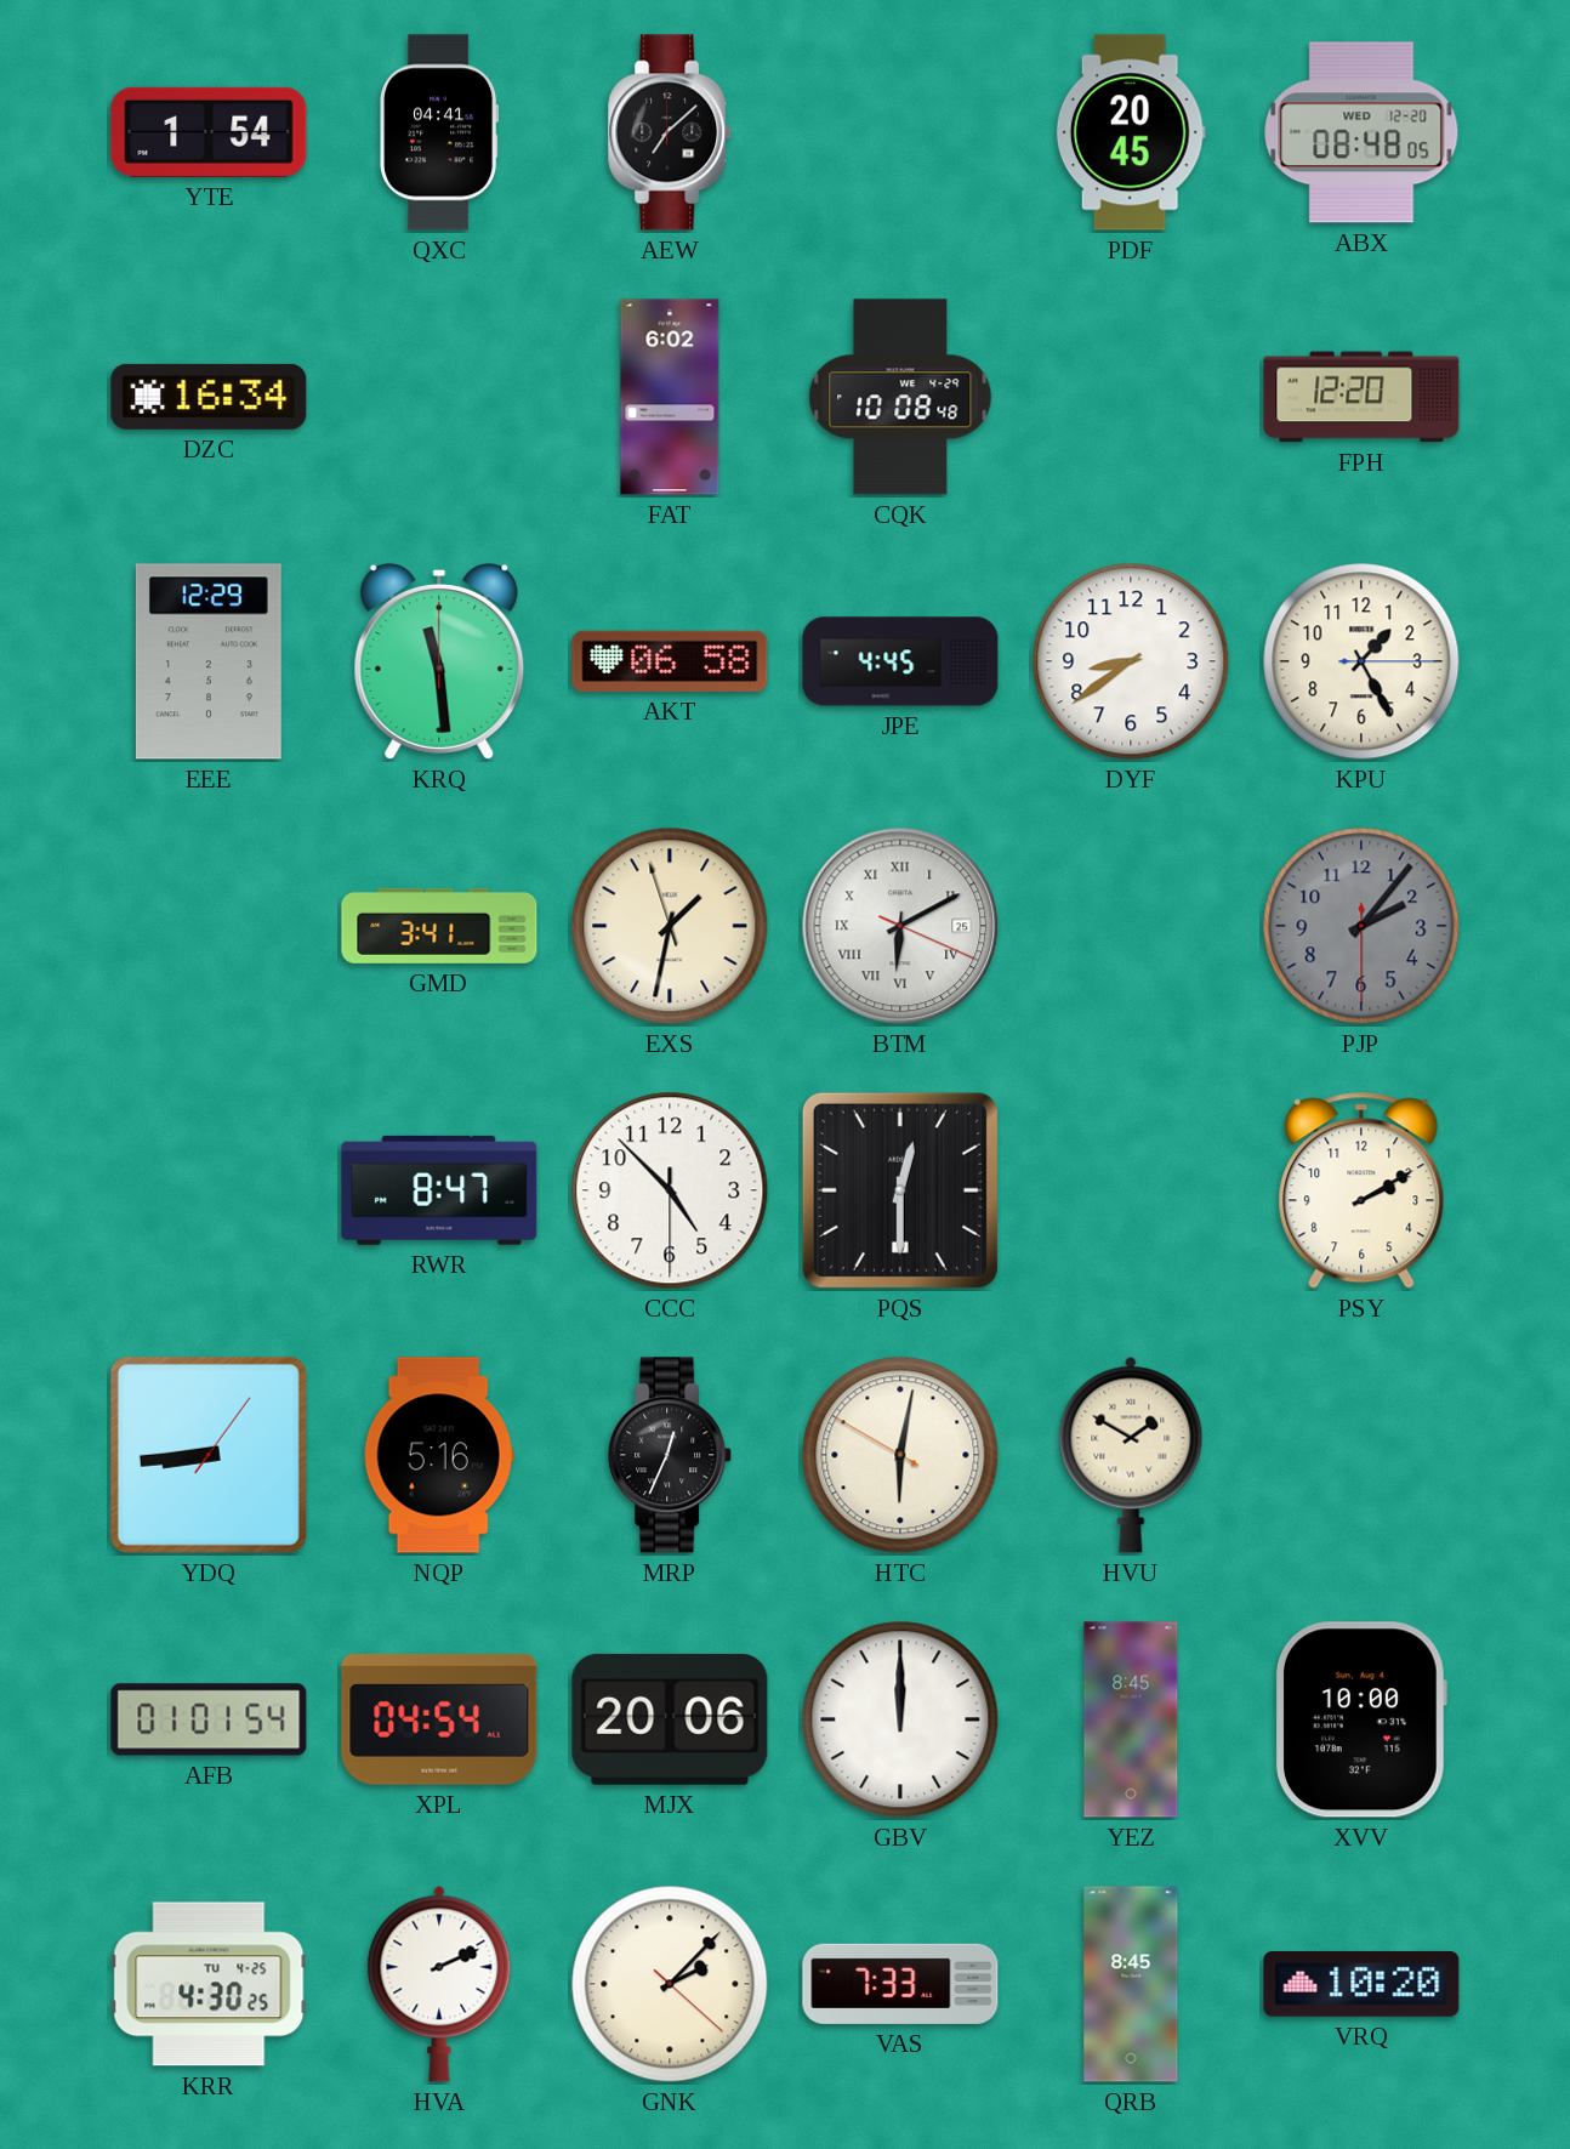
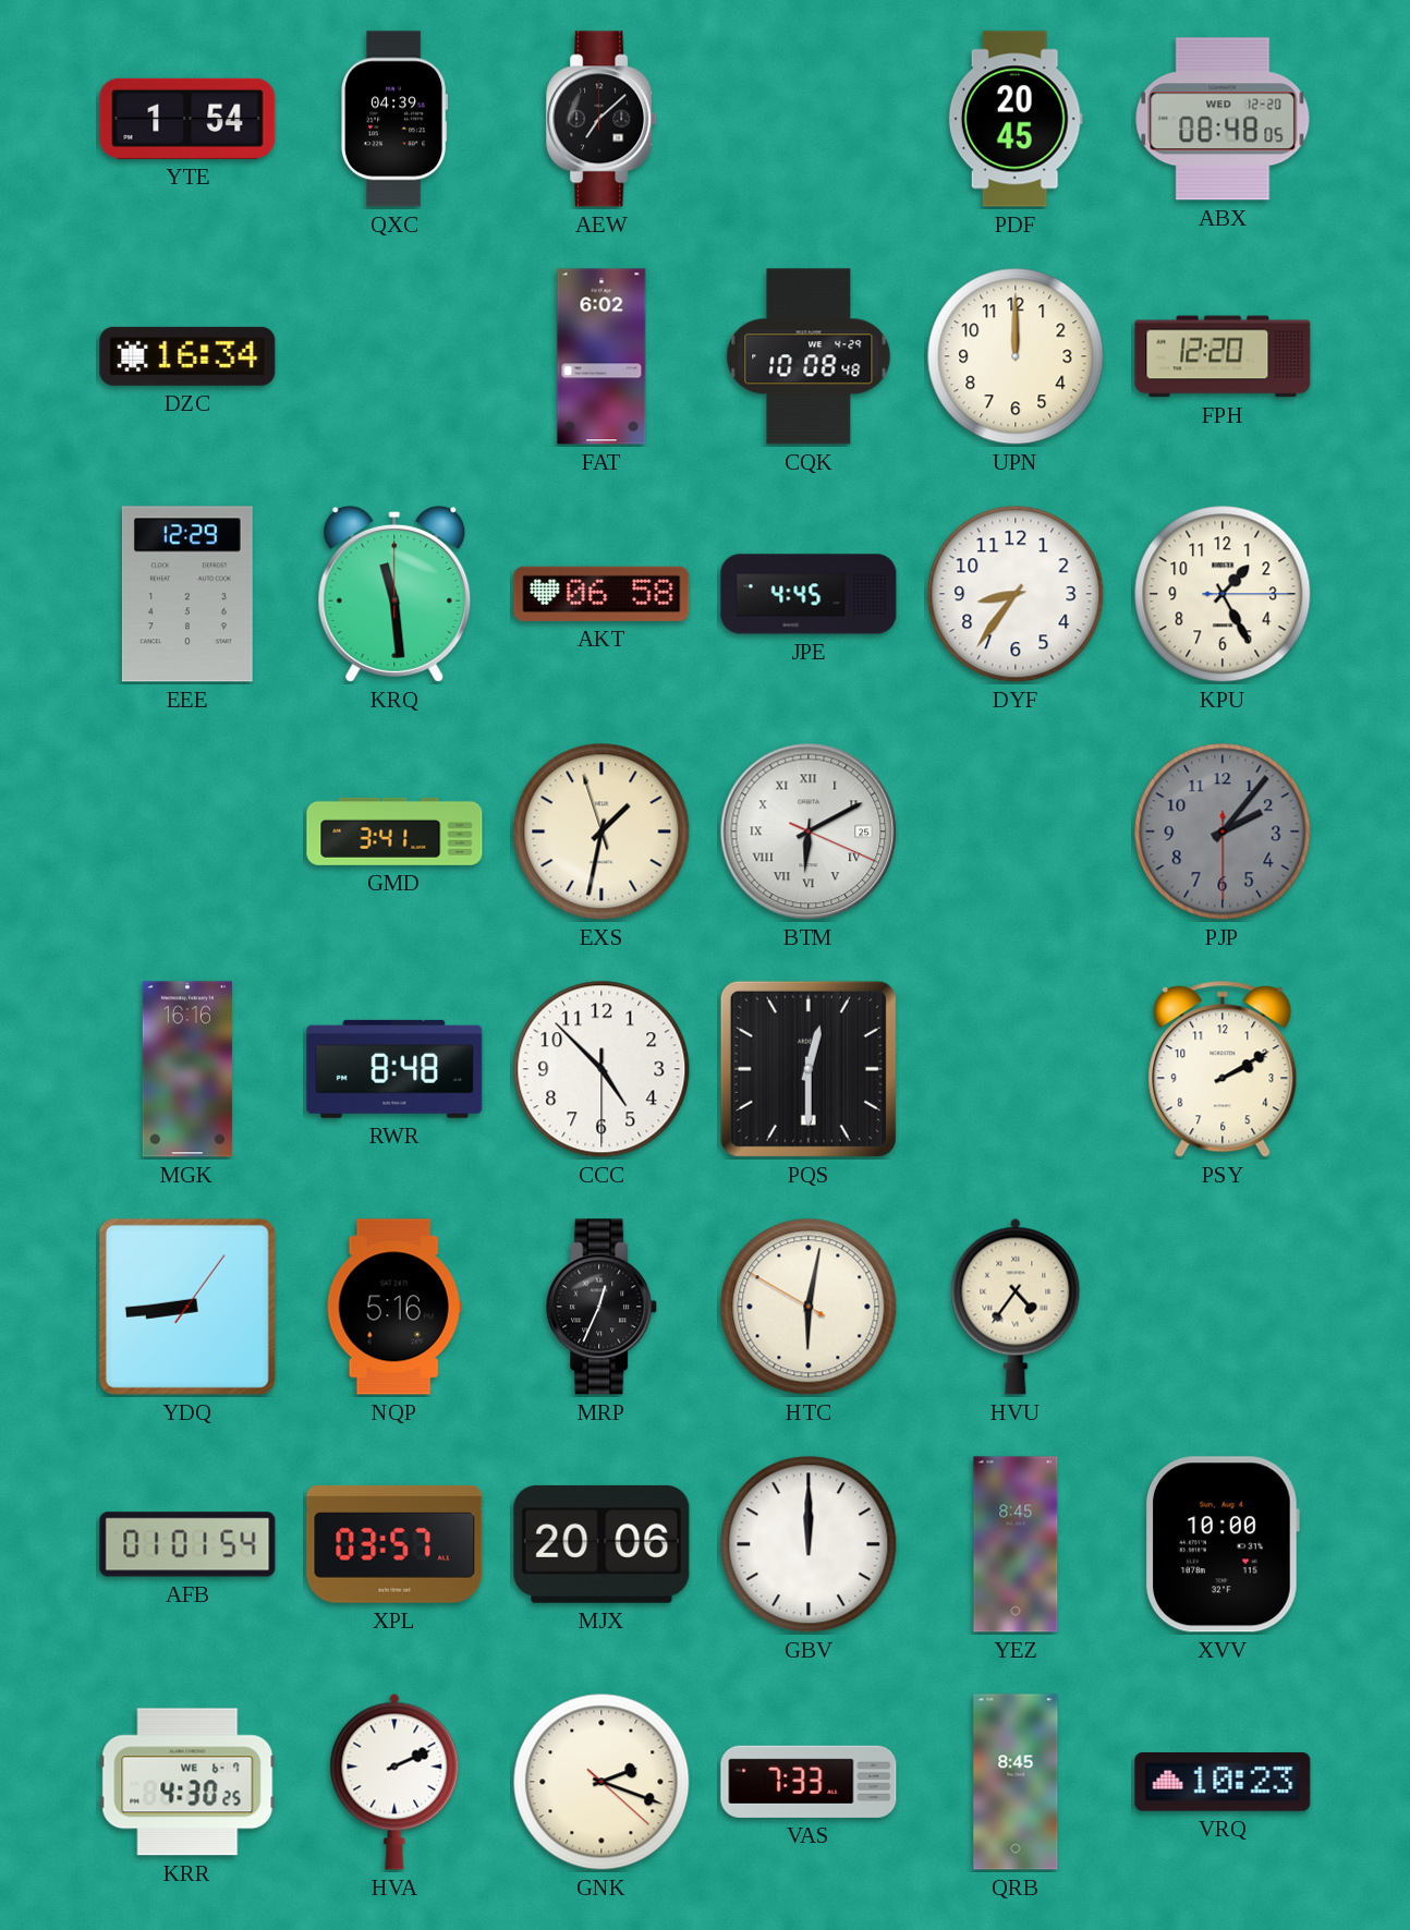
QXC: 04:41 -> 04:39 (394, 119)
UPN: none -> 12:00 (1016, 356)
DYF: 8:39 -> 8:36 (1016, 594)
MGK: none -> 16:16 (187, 1069)
RWR: 8:47 -> 8:48 (394, 1069)
HVU: 1:50 -> 4:36 (1016, 1307)
XPL: 04:54 -> 03:57 (394, 1544)
KRR date: TU 4-25 -> WE 6-7 (187, 1782)
GNK: 2:07 -> 2:18 (601, 1782)
VRQ: 10:20 -> 10:23 (1223, 1782)
